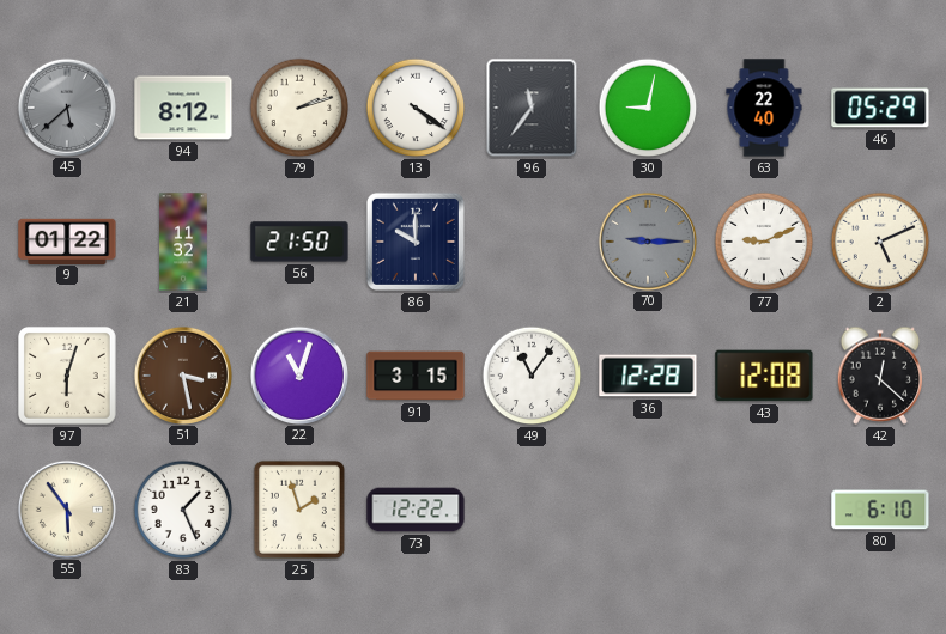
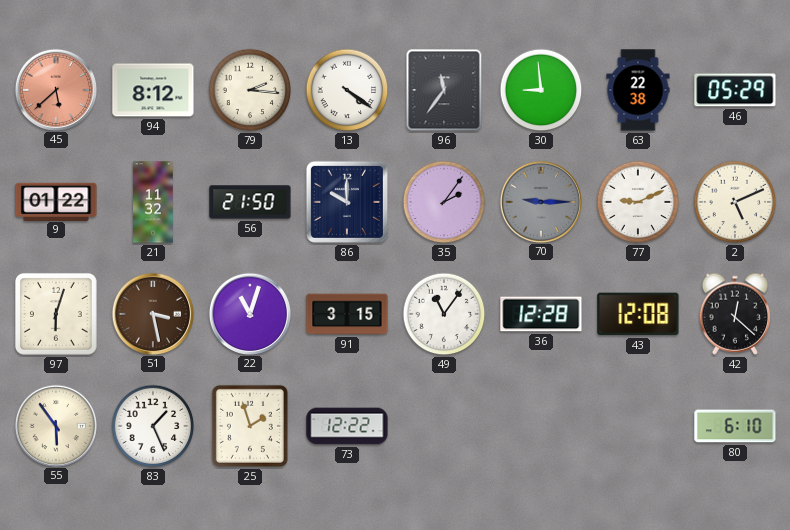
45 dial: grey -> salmon (55, 89)
79: 2:12 -> 2:16 (250, 90)
30: 9:02 -> 8:59 (541, 90)
63: 22:40 -> 22:38 (638, 90)
35: none -> 2:06 (444, 202)
